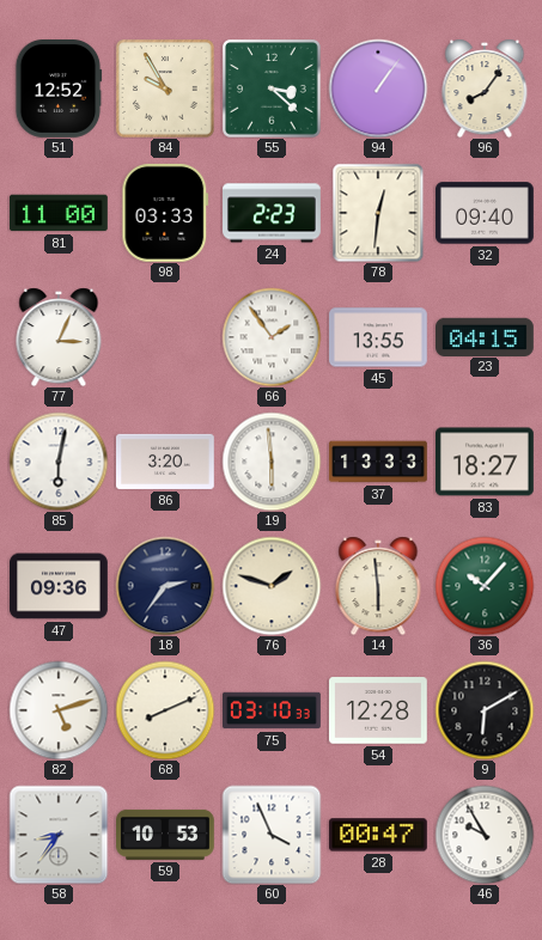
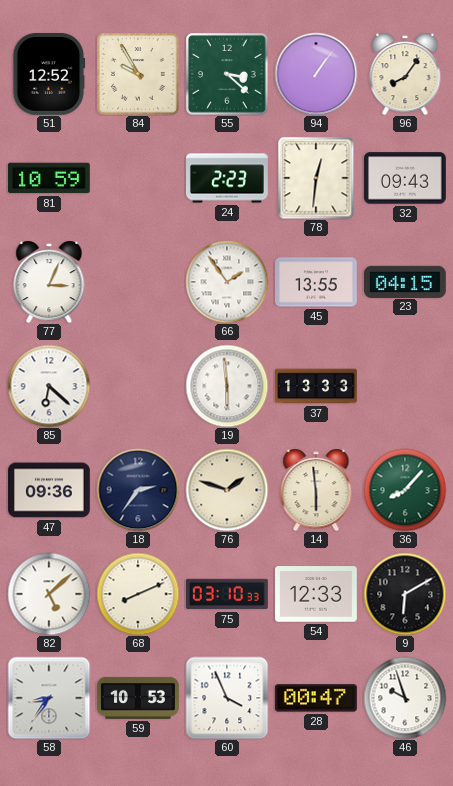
81: 11:00 -> 10:59 (49, 178)
98: 03:33 -> none (165, 213)
32: 09:40 -> 09:43 (405, 178)
85: 6:02 -> 6:22 (49, 386)
86: 3:20 -> none (166, 462)
83: 18:27 -> none (486, 462)
36: 10:07 -> 8:07 (405, 490)
82: 5:12 -> 5:08 (49, 594)
54: 12:28 -> 12:33 (317, 594)
46: 9:55 -> 9:57 (405, 698)
